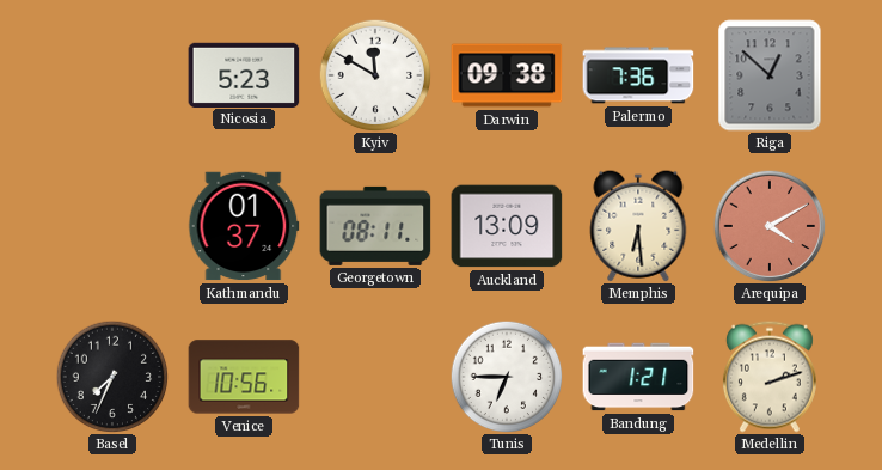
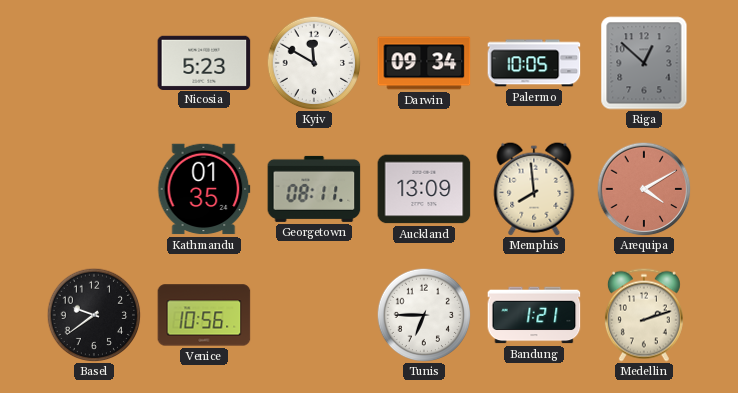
Darwin: 09:38 -> 09:34 (424, 63)
Palermo: 7:36 -> 10:05 (534, 63)
Kathmandu: 01:37 -> 01:35 (204, 189)
Memphis: 6:29 -> 7:59 (534, 189)
Basel: 7:34 -> 9:39 (94, 315)
